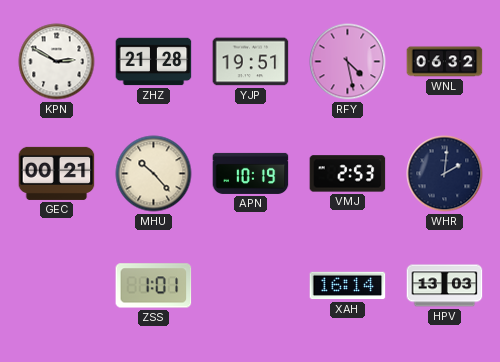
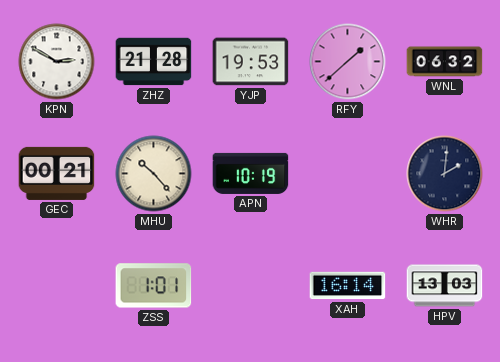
YJP: 19:51 -> 19:53 (251, 62)
RFY: 4:28 -> 1:38 (348, 62)
VMJ: 2:53 -> none (348, 174)
